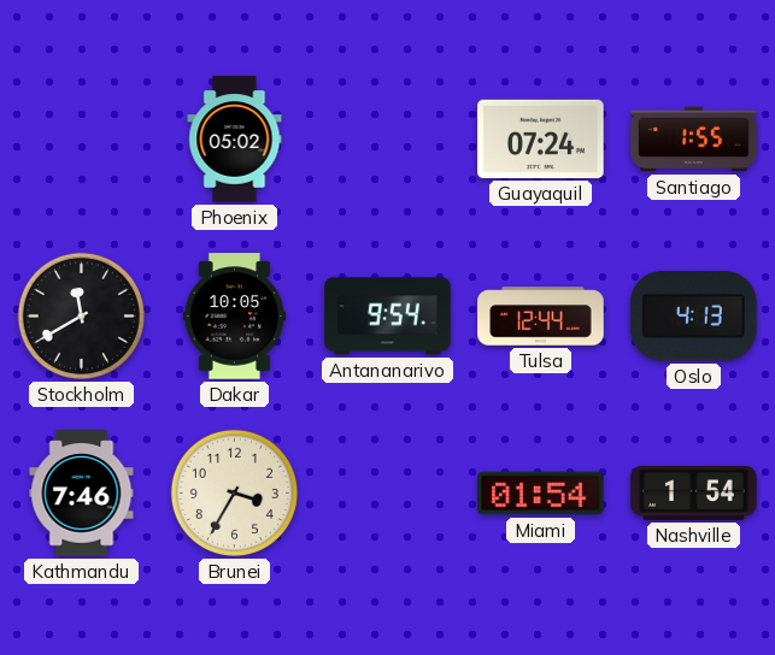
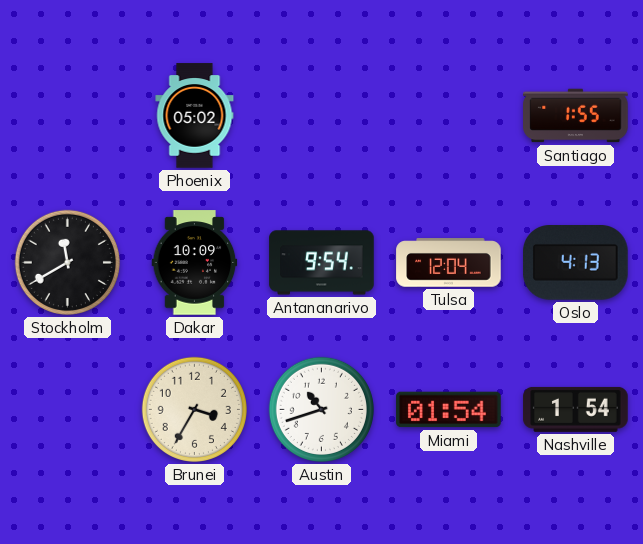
Guayaquil: 07:24 -> none (541, 138)
Dakar: 10:05 -> 10:09 (195, 263)
Tulsa: 12:44 -> 12:04 (449, 263)
Kathmandu: 7:46 -> none (82, 494)
Austin: none -> 10:42 (321, 409)
